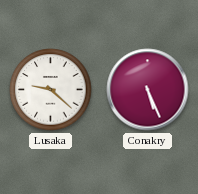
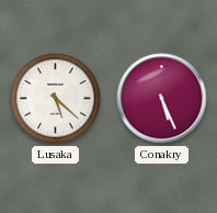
Lusaka: 9:22 -> 5:22 (56, 99)
